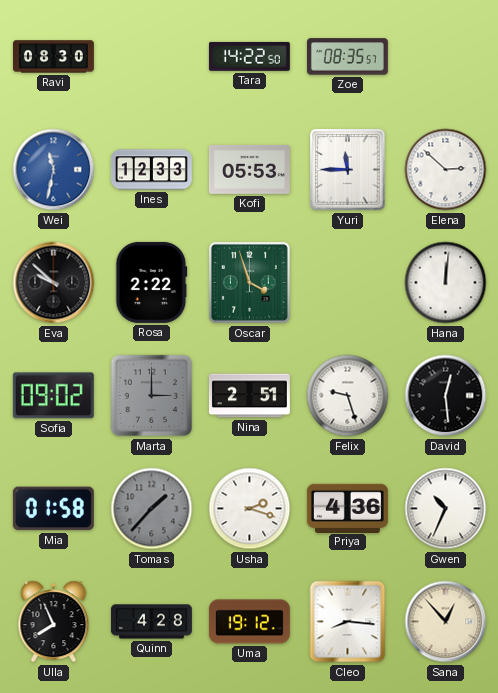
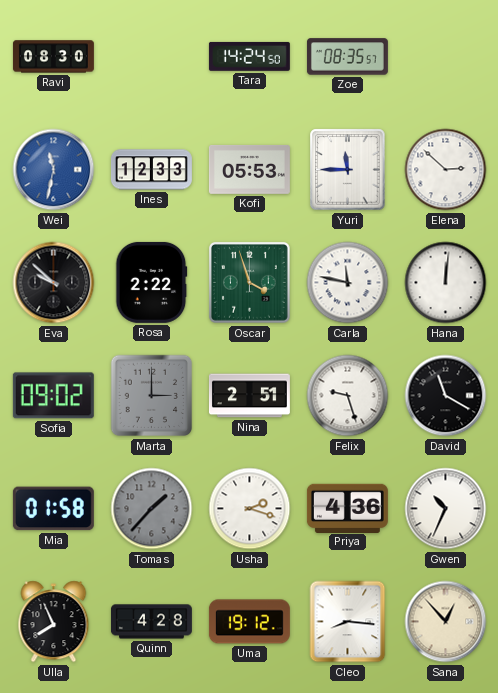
Tara: 14:22 -> 14:24 (249, 56)
Carla: none -> 11:47 (348, 283)
David: 12:29 -> 11:20 (446, 396)
